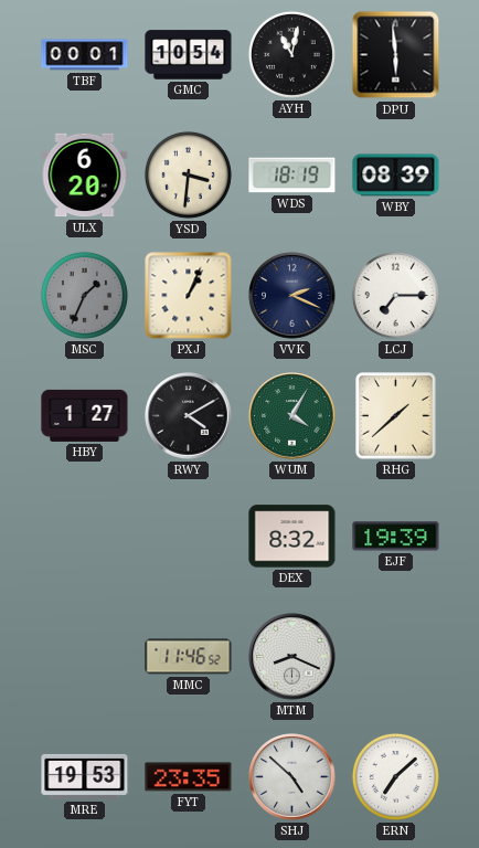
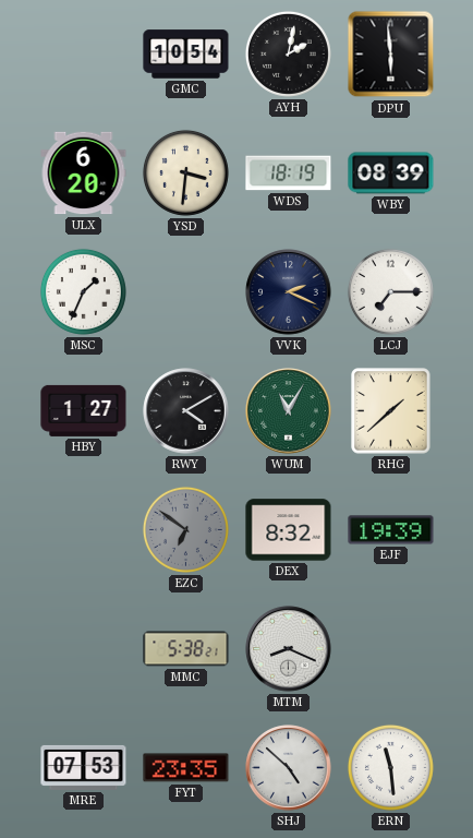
TBF: 00:01 -> none (85, 55)
AYH: 11:02 -> 2:02 (288, 53)
MSC dial: grey -> white (83, 291)
PXJ: 1:04 -> none (189, 296)
WUM: 4:05 -> 11:05 (289, 411)
EZC: none -> 6:51 (185, 529)
MMC: 11:46 -> 5:38 (186, 649)
MRE: 19:53 -> 07:53 (84, 767)
ERN: 7:08 -> 11:29 (390, 767)
